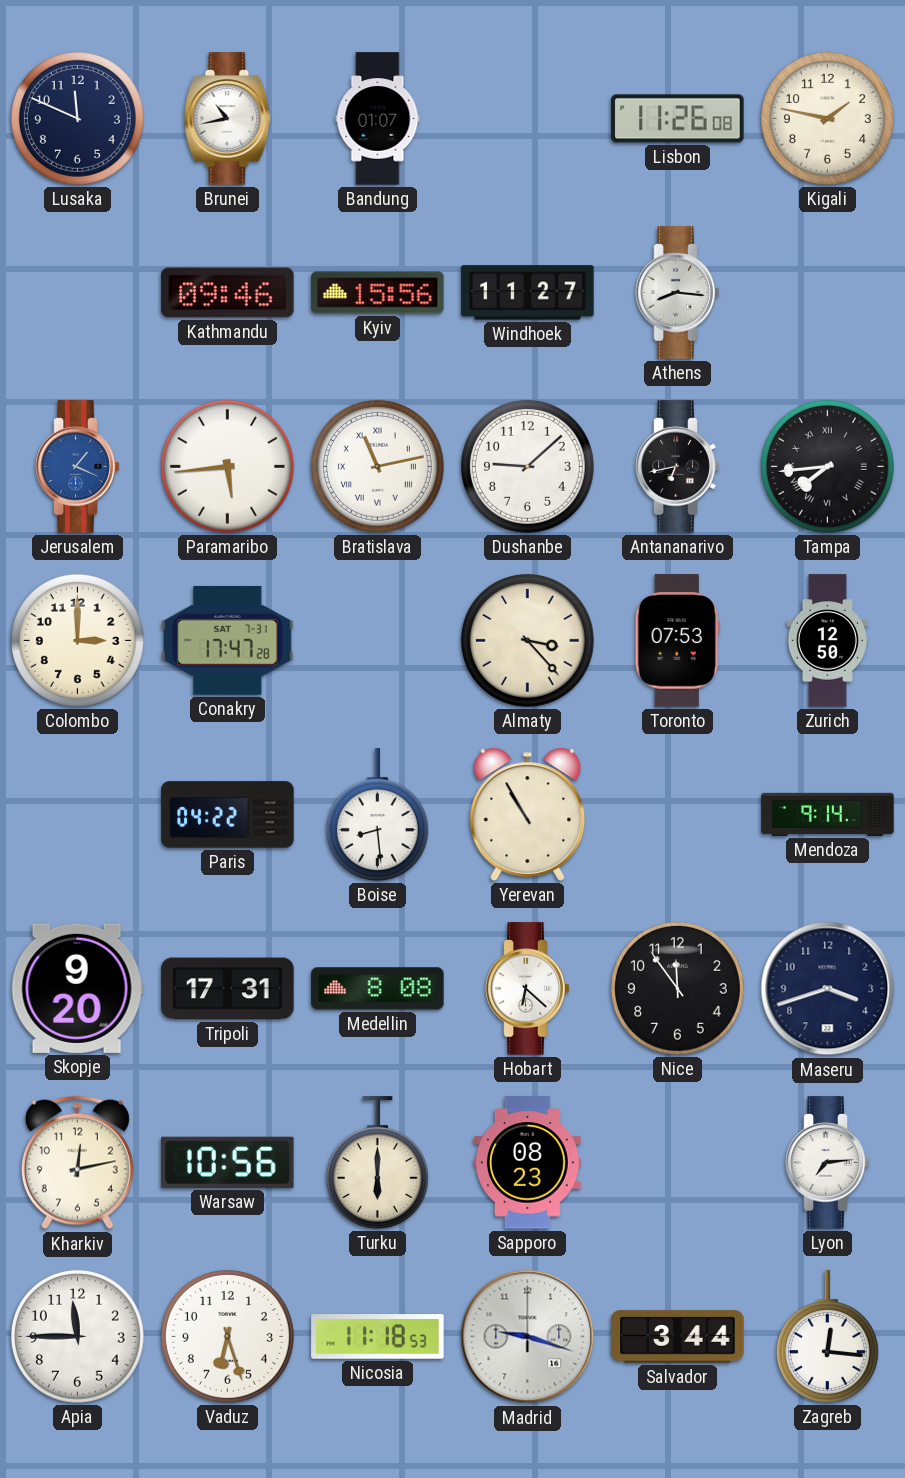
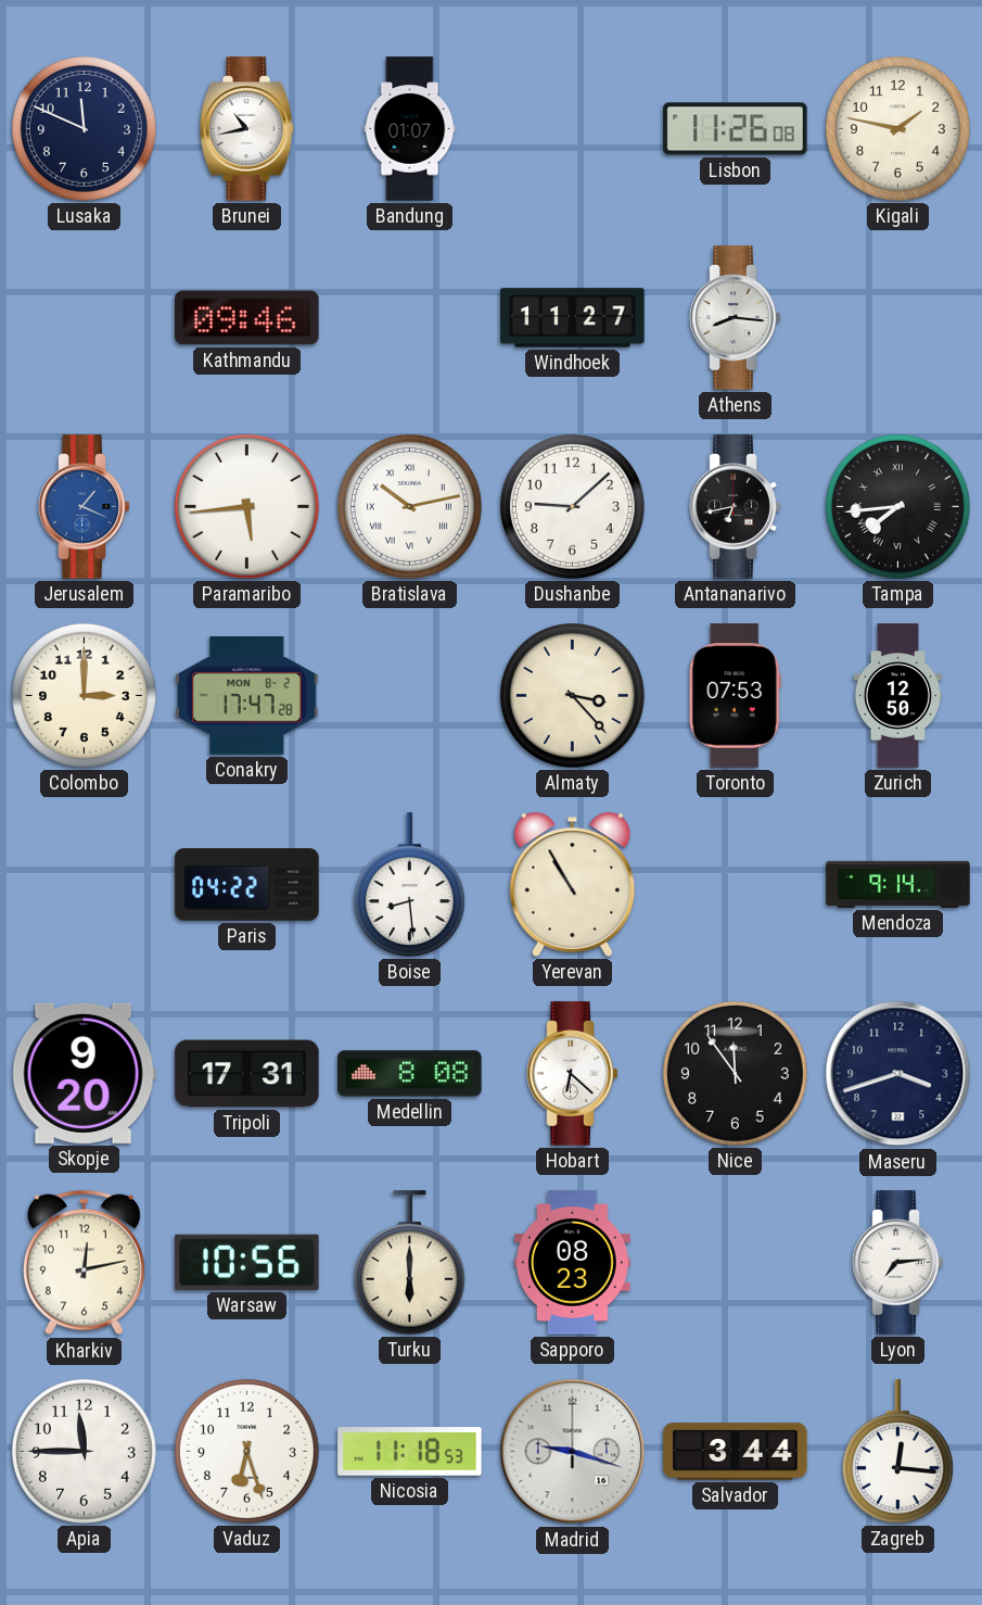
Kyiv: 15:56 -> none (378, 293)
Bratislava: 11:13 -> 10:13 (409, 506)
Conakry date: SAT 7-31 -> MON 8-2 (247, 695)
